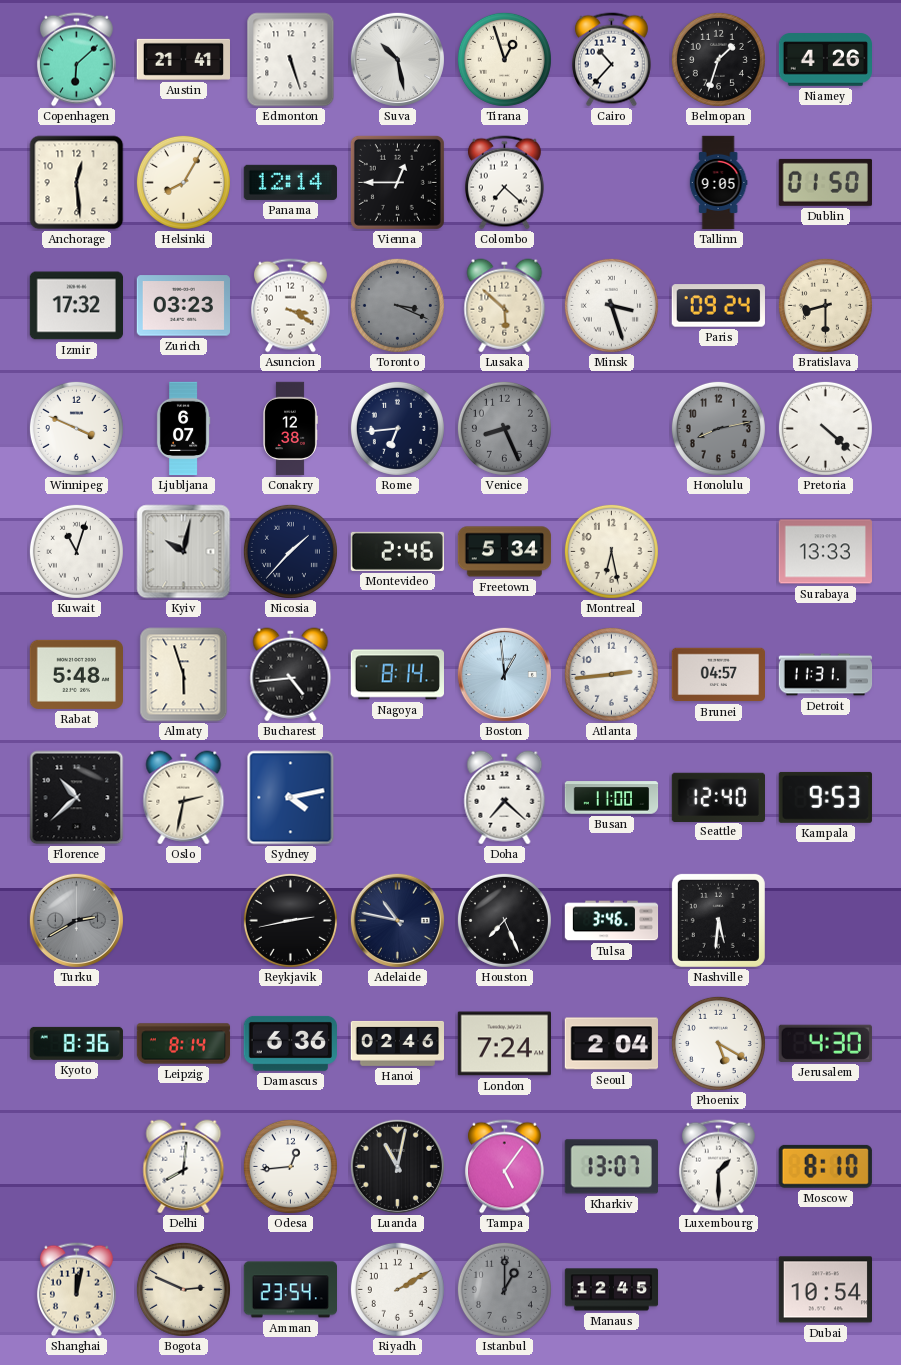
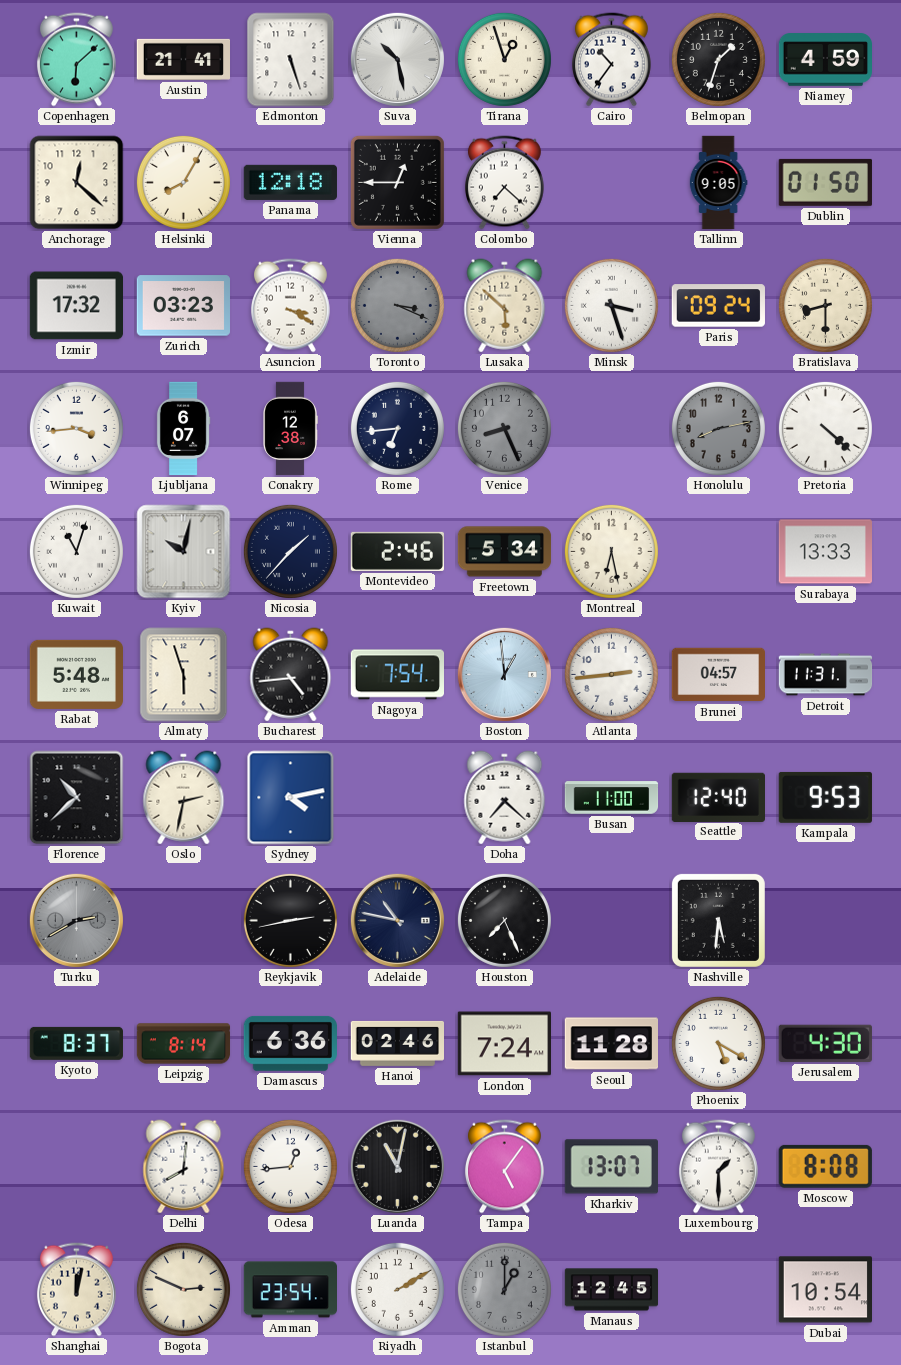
Cairo: 10:37 -> 10:36 (611, 60)
Niamey: 4:26 -> 4:59 (826, 60)
Anchorage: 12:29 -> 12:22 (77, 183)
Panama: 12:14 -> 12:18 (290, 182)
Winnipeg: 3:49 -> 3:44 (76, 428)
Nagoya: 8:14 -> 7:54 (397, 675)
Tulsa: 3:46 -> none (612, 921)
Kyoto: 8:36 -> 8:37 (76, 1043)
Seoul: 2:04 -> 11:28 (611, 1044)
Moscow: 8:10 -> 8:08 (825, 1166)
